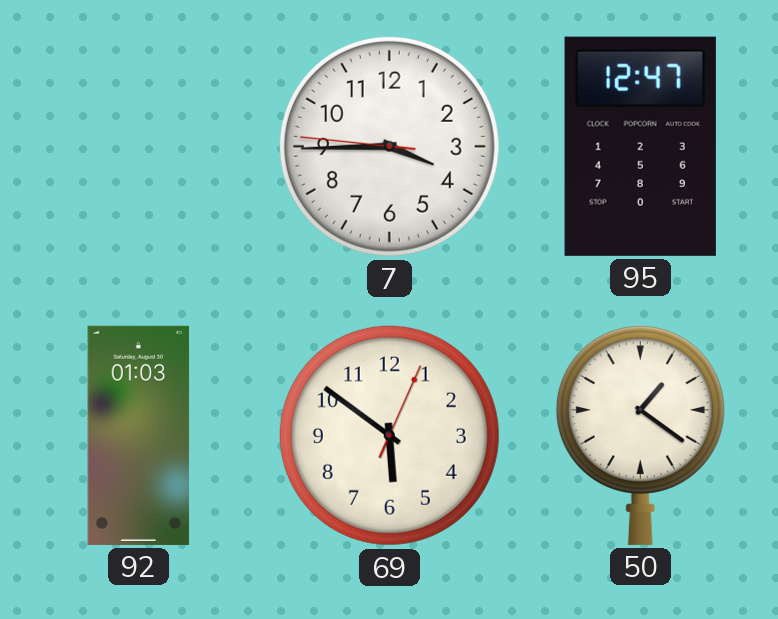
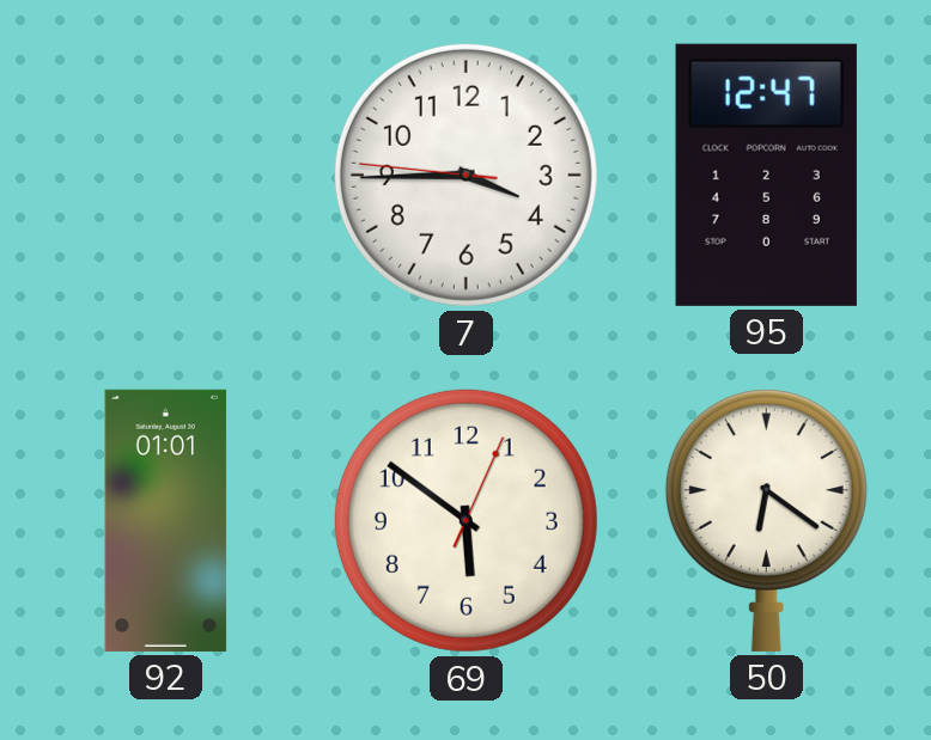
92: 01:03 -> 01:01 (166, 520)
50: 1:21 -> 6:21 (766, 520)
